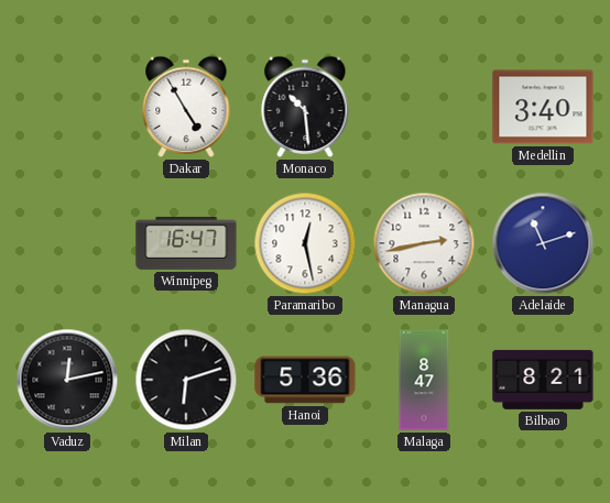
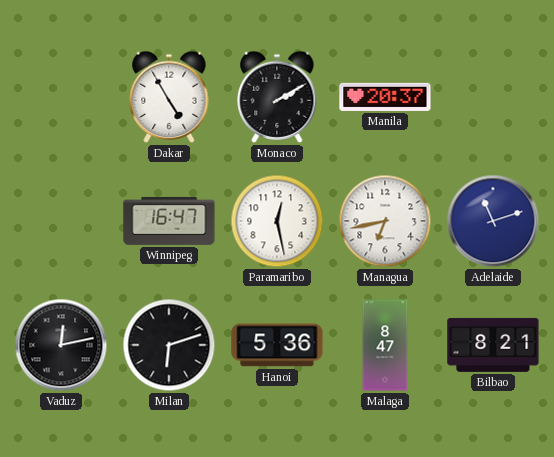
Monaco: 10:29 -> 2:10 (277, 97)
Manila: none -> 20:37 (385, 97)
Medellin: 3:40 -> none (543, 107)
Managua: 2:43 -> 6:43 (385, 221)
